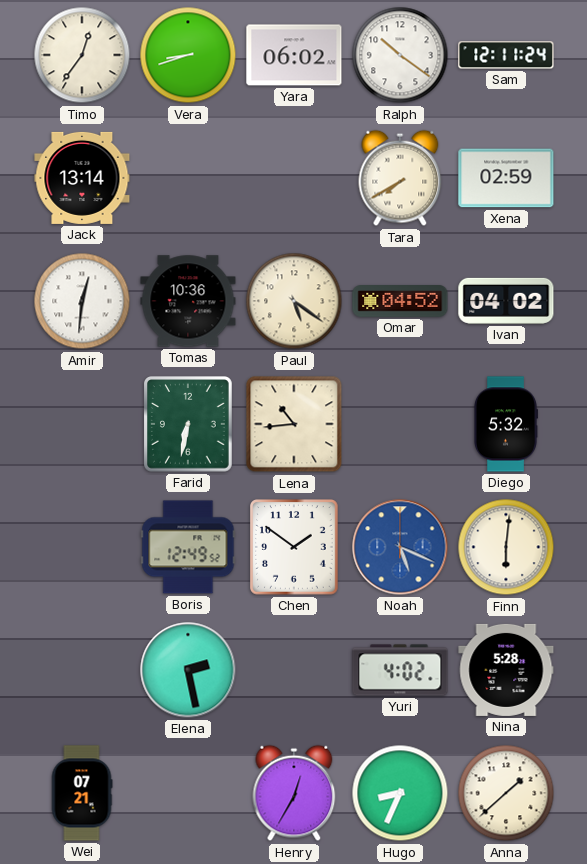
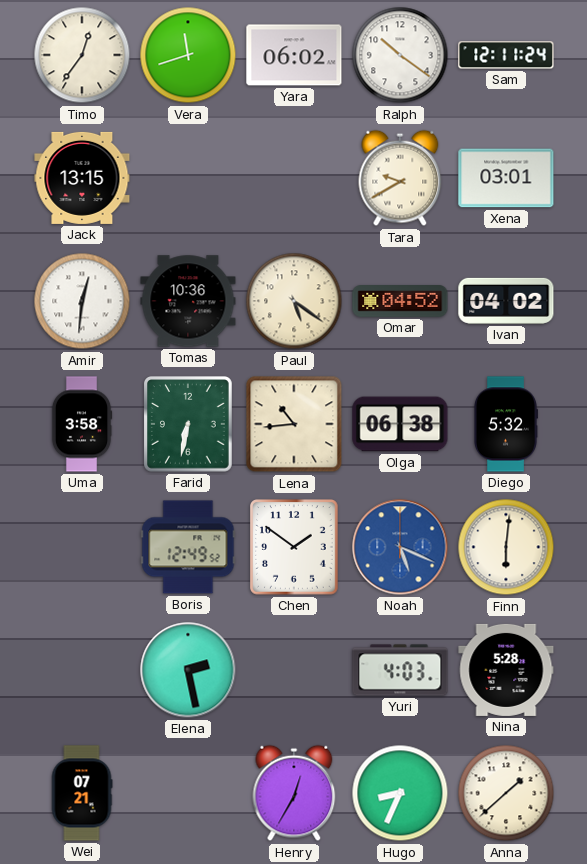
Vera: 8:42 -> 11:42 (188, 55)
Jack: 13:14 -> 13:15 (82, 178)
Tara: 7:40 -> 9:40 (400, 178)
Xena: 02:59 -> 03:01 (506, 178)
Uma: none -> 3:58 (82, 424)
Olga: none -> 06:38 (400, 424)
Yuri: 4:02 -> 4:03 (400, 670)
